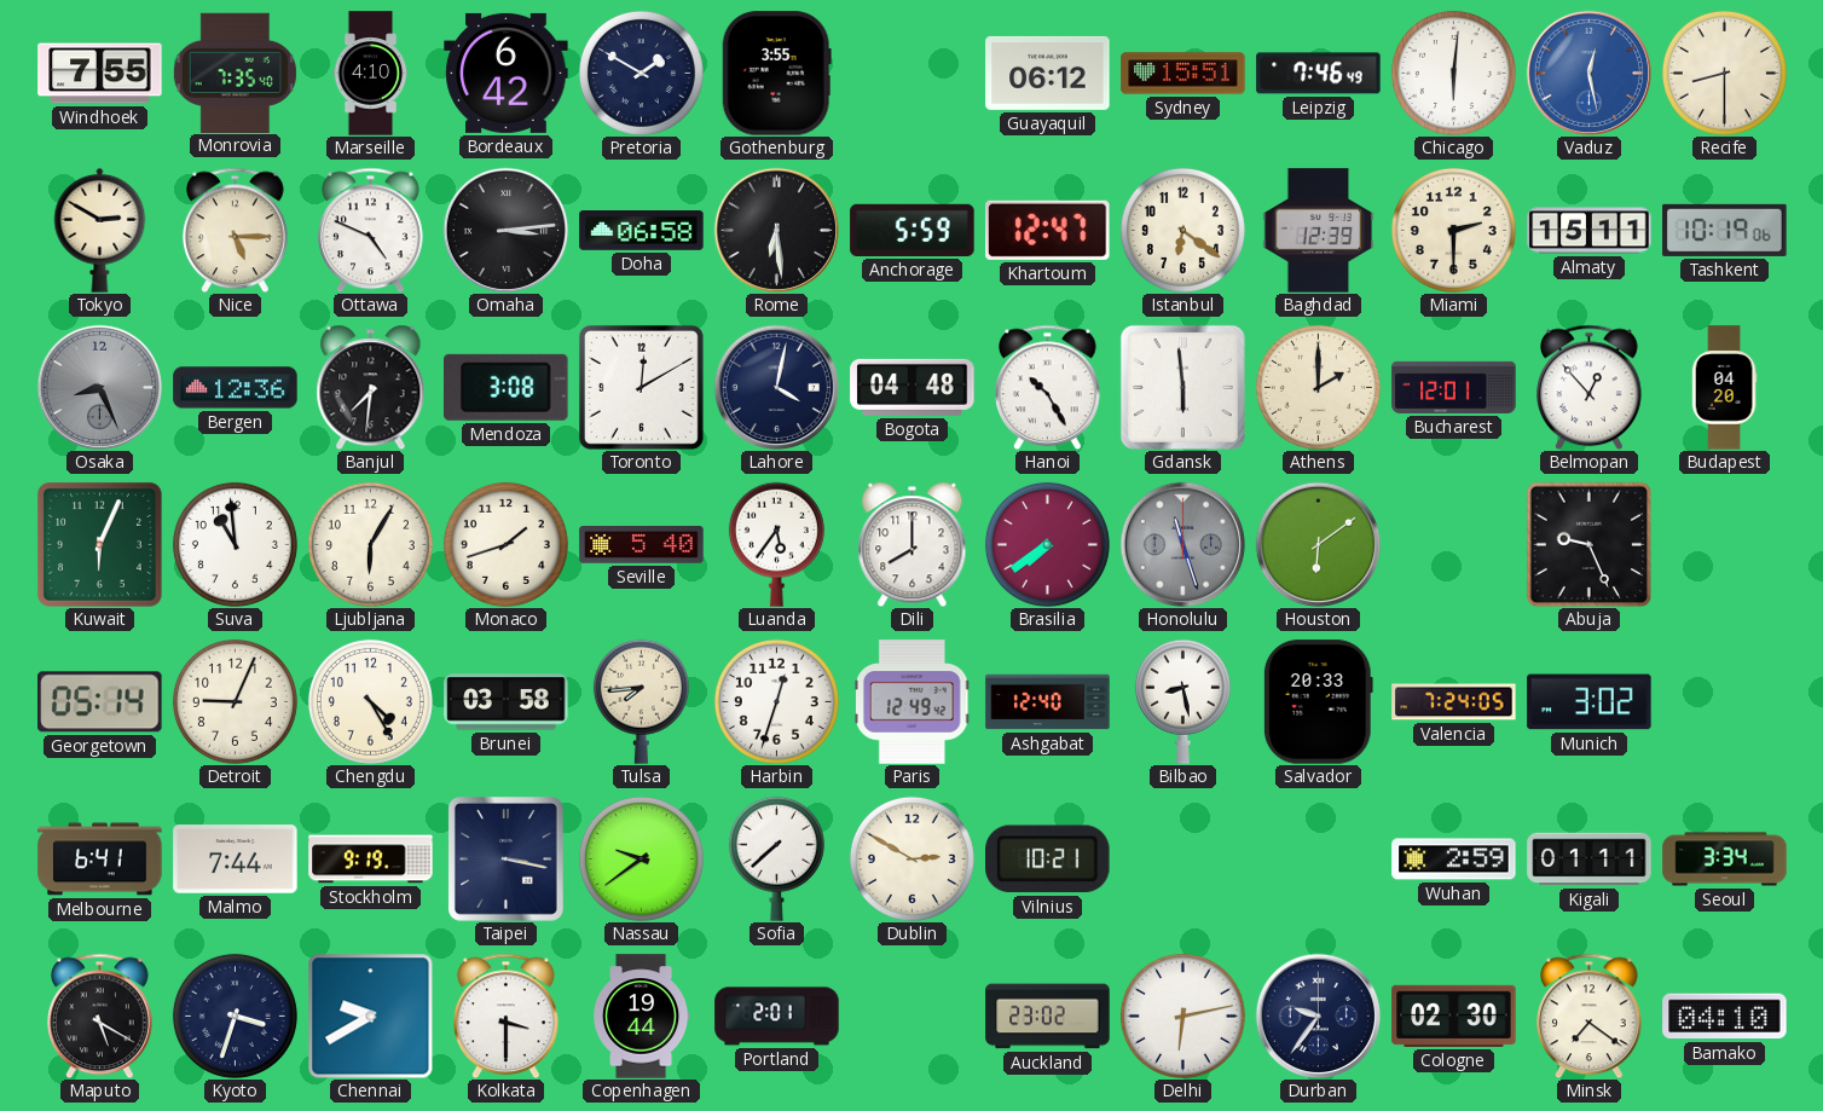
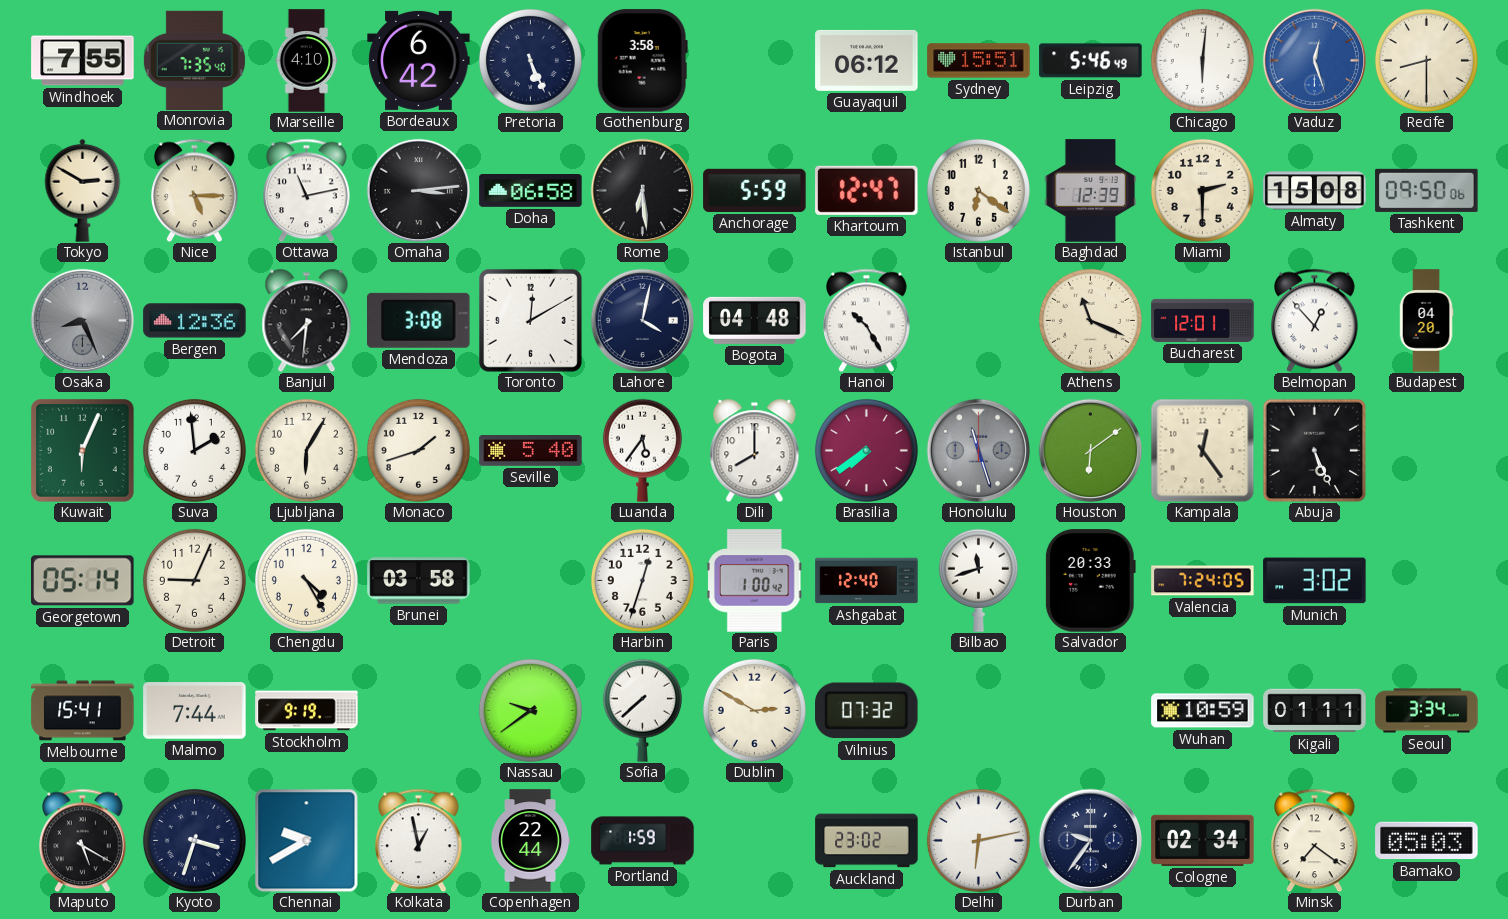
Pretoria: 1:50 -> 5:26 (530, 60)
Gothenburg: 3:55 -> 3:58 (642, 61)
Leipzig: 7:46 -> 5:46 (1091, 61)
Vaduz: 12:28 -> 12:27 (1314, 60)
Ottawa: 4:49 -> 11:13 (307, 190)
Almaty: 15:11 -> 15:08 (1315, 191)
Tashkent: 10:19 -> 09:50 (1427, 190)
Gdansk: 5:59 -> none (1182, 387)
Athens: 2:00 -> 11:19 (1090, 320)
Suva: 10:59 -> 1:59 (194, 450)
Kampala: none -> 12:24 (1202, 450)
Abuja: 9:26 -> 5:26 (1314, 450)
Tulsa: 7:44 -> none (641, 701)
Paris: 12:49 -> 1:00 (755, 581)
Bilbao: 8:28 -> 11:42 (978, 580)
Melbourne: 6:41 -> 15:41 (83, 711)
Taipei: 3:17 -> none (507, 860)
Vilnius: 10:21 -> 07:32 (867, 711)
Wuhan: 2:59 -> 10:59 (1203, 711)
Kolkata: 3:30 -> 12:58 (419, 840)
Copenhagen: 19:44 -> 22:44 (530, 841)
Portland: 2:01 -> 1:59 (643, 841)
Cologne: 02:30 -> 02:34 (1203, 840)
Bamako: 04:10 -> 05:03 (1427, 841)
